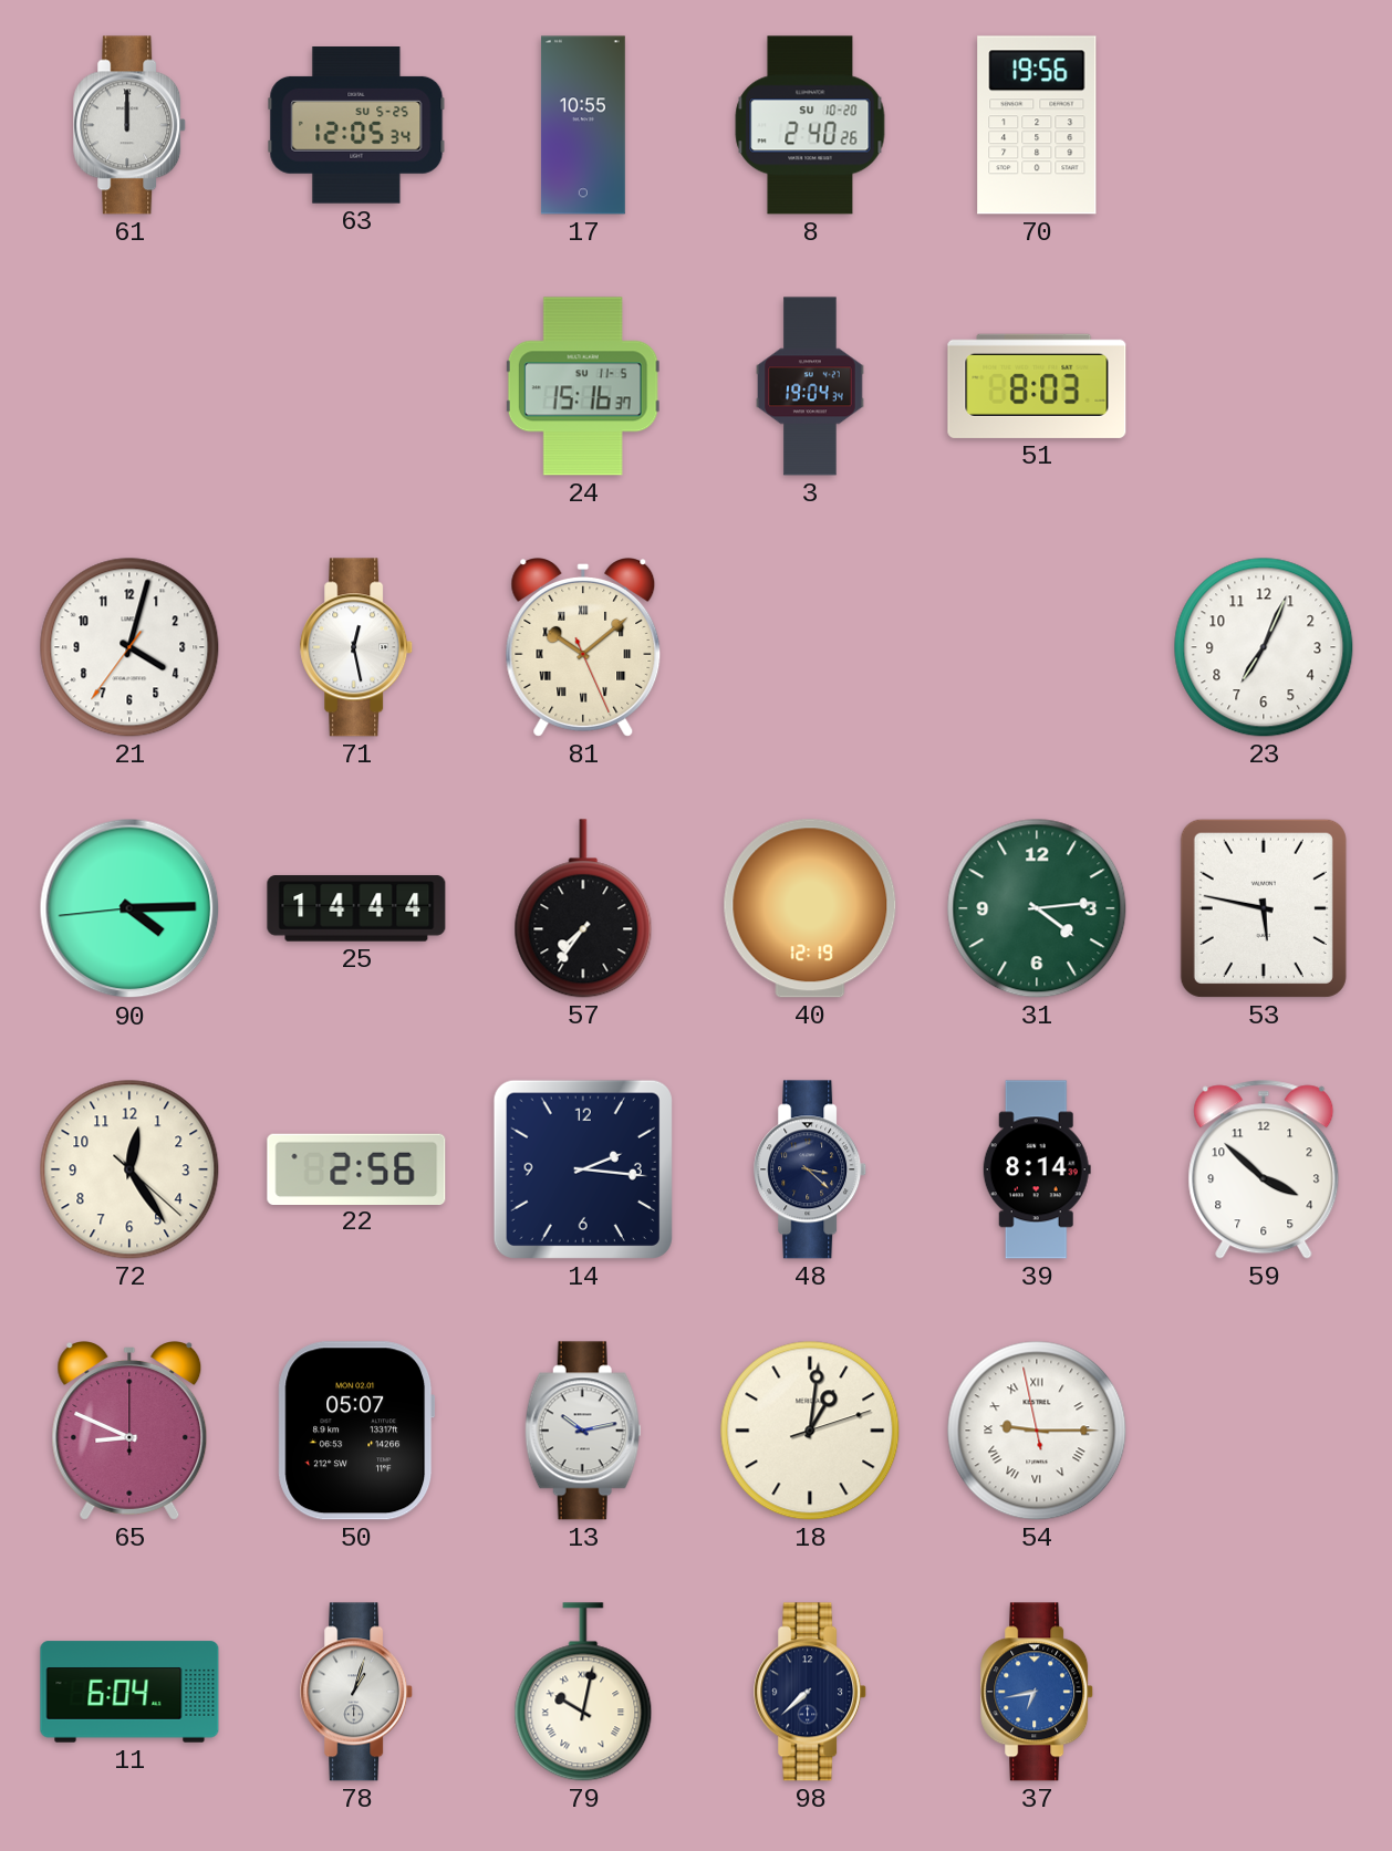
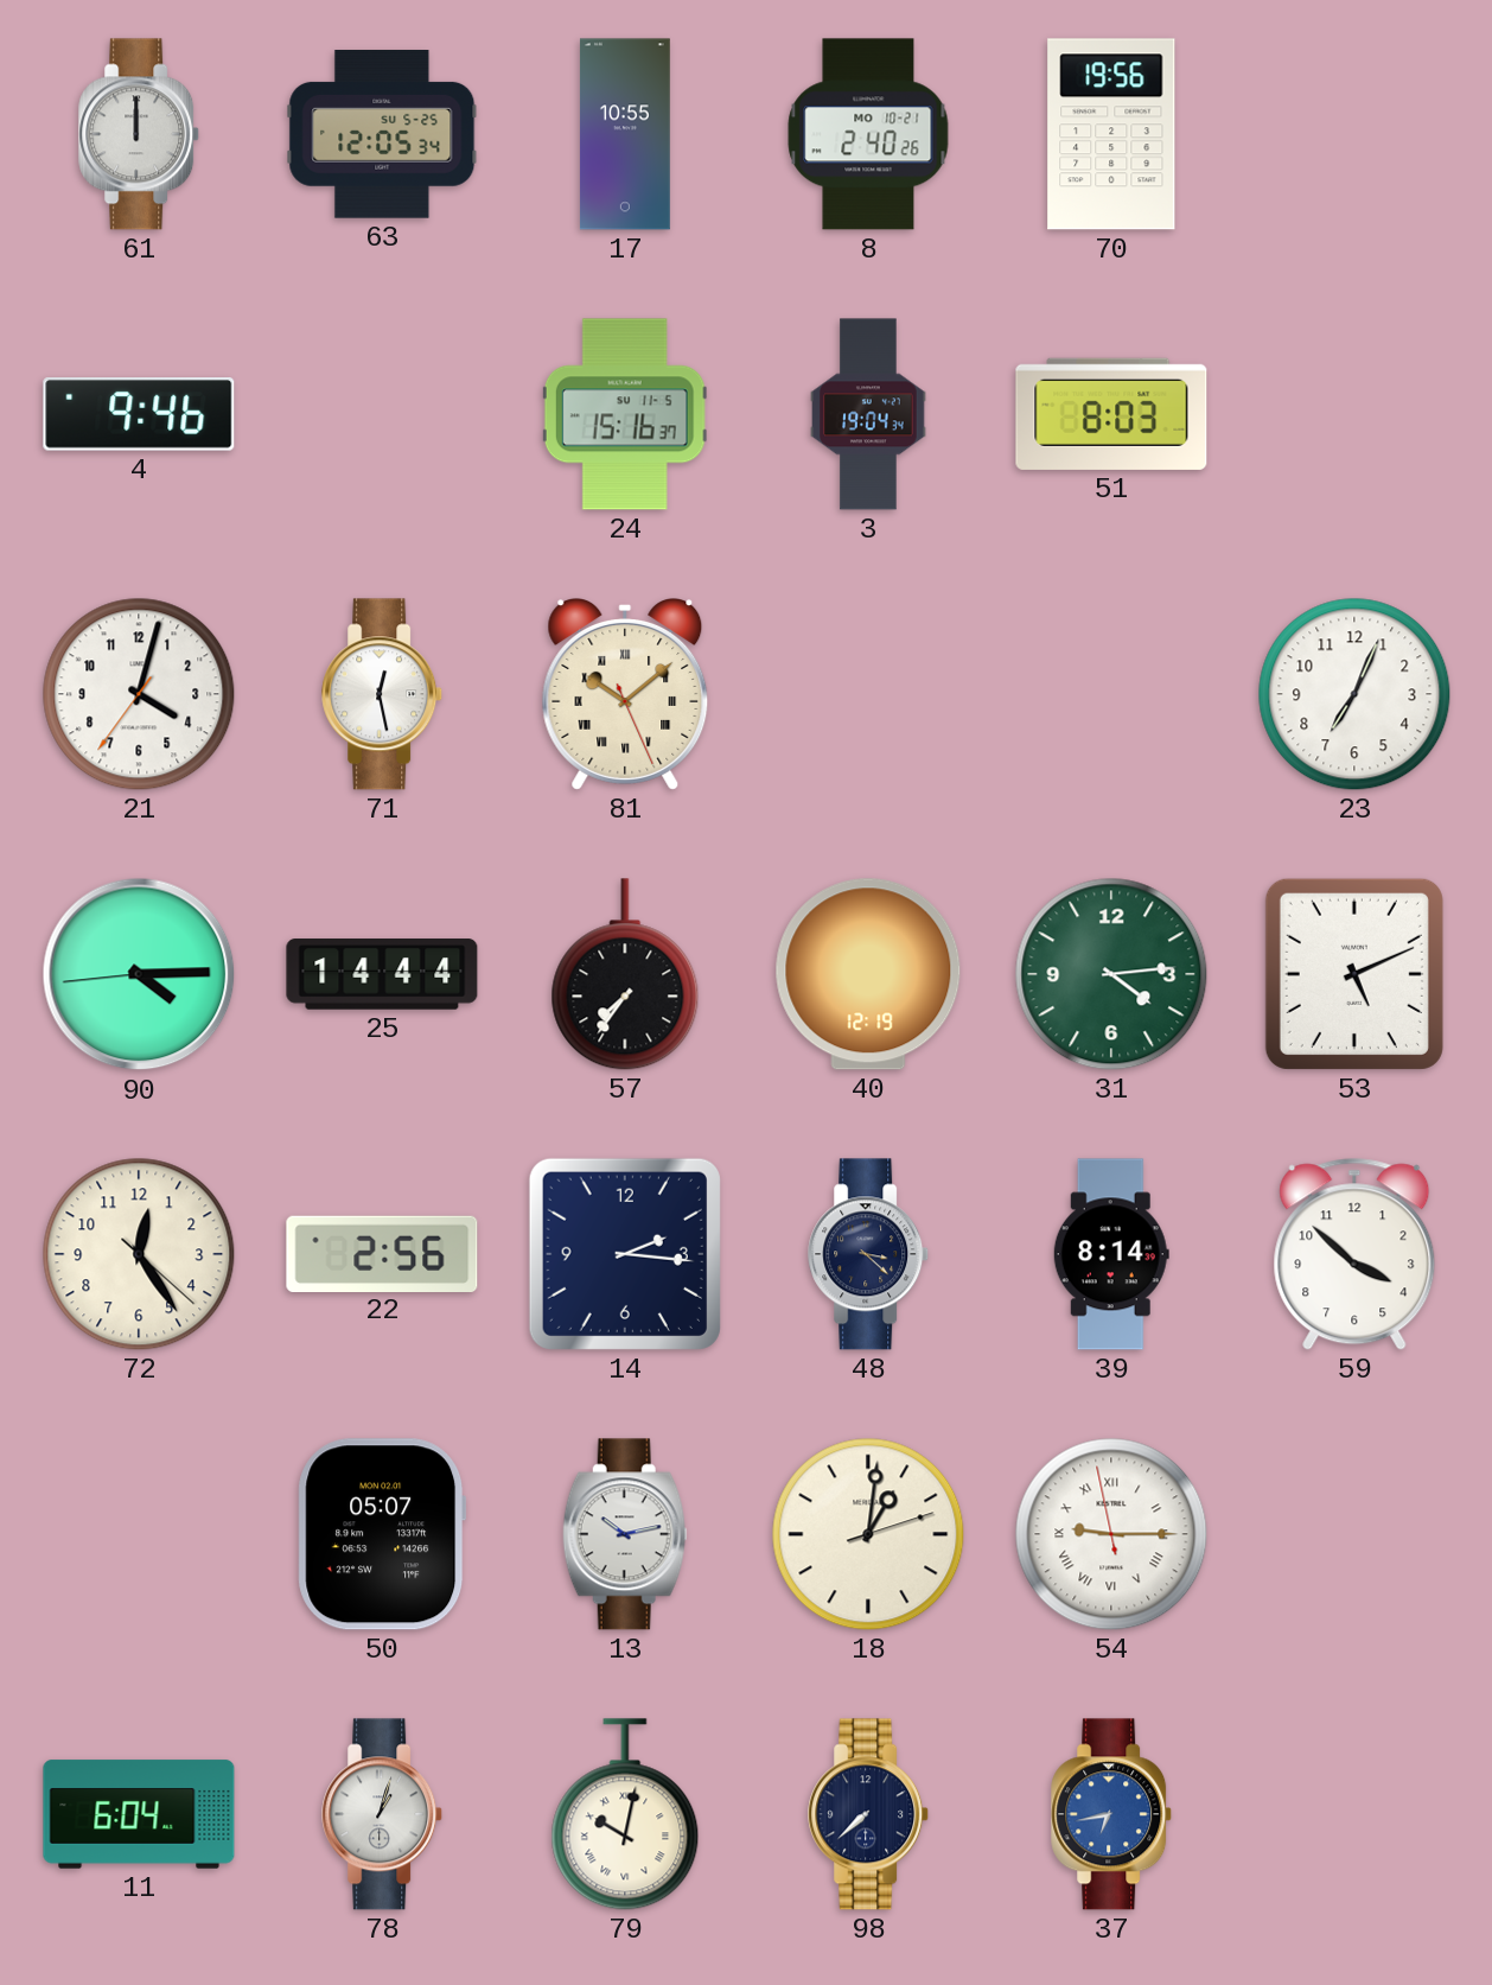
8 date: SU 10-20 -> MO 10-21 (868, 134)
4: none -> 9:46 (139, 414)
53: 5:47 -> 5:11 (1354, 974)
65: 8:49 -> none (129, 1432)
